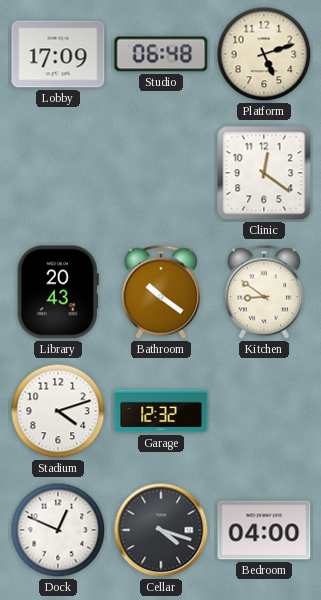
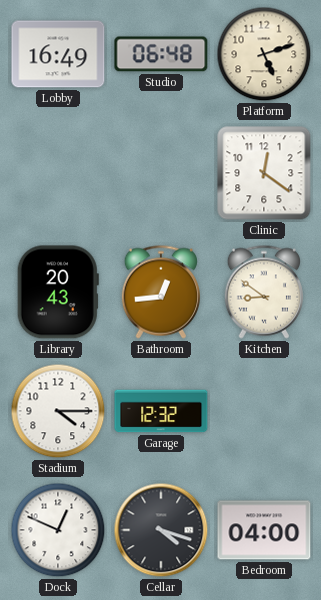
Lobby: 17:09 -> 16:49 (58, 54)
Bathroom: 10:21 -> 12:44 (161, 292)
Stadium: 4:12 -> 4:15 (58, 411)
